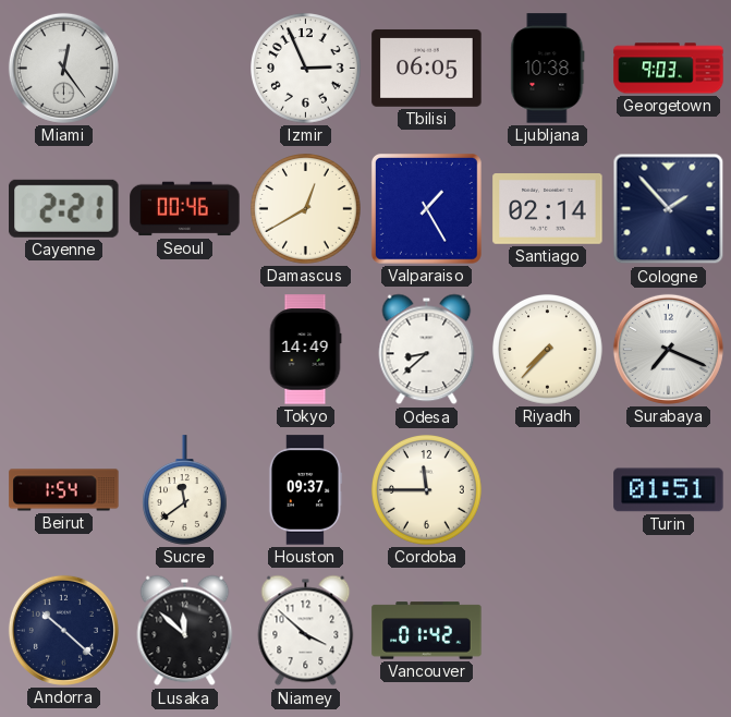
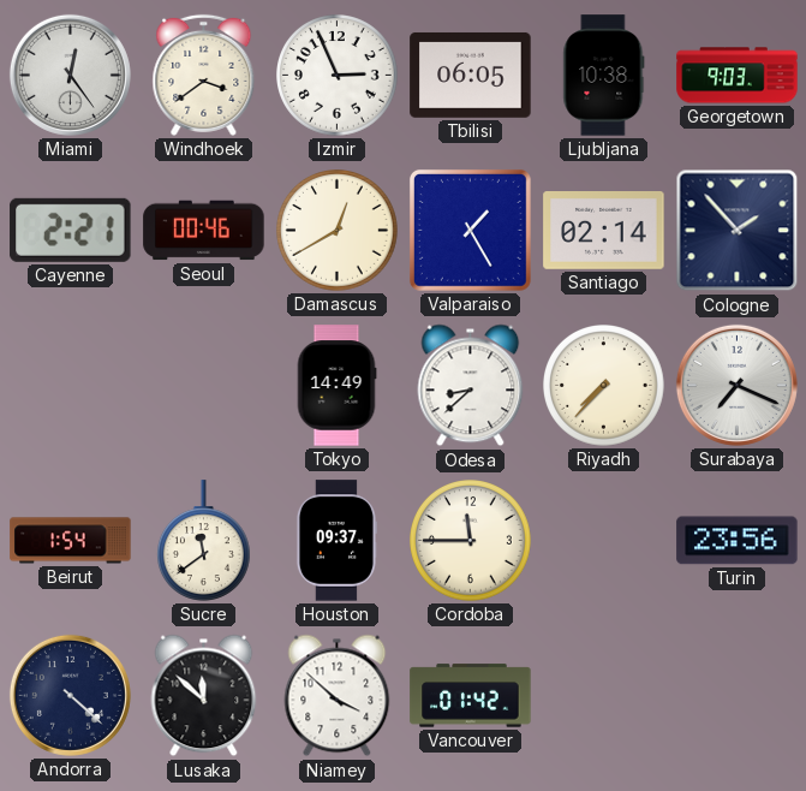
Windhoek: none -> 3:39 (204, 75)
Turin: 01:51 -> 23:56 (738, 541)
Andorra: 10:22 -> 4:22 (70, 695)
